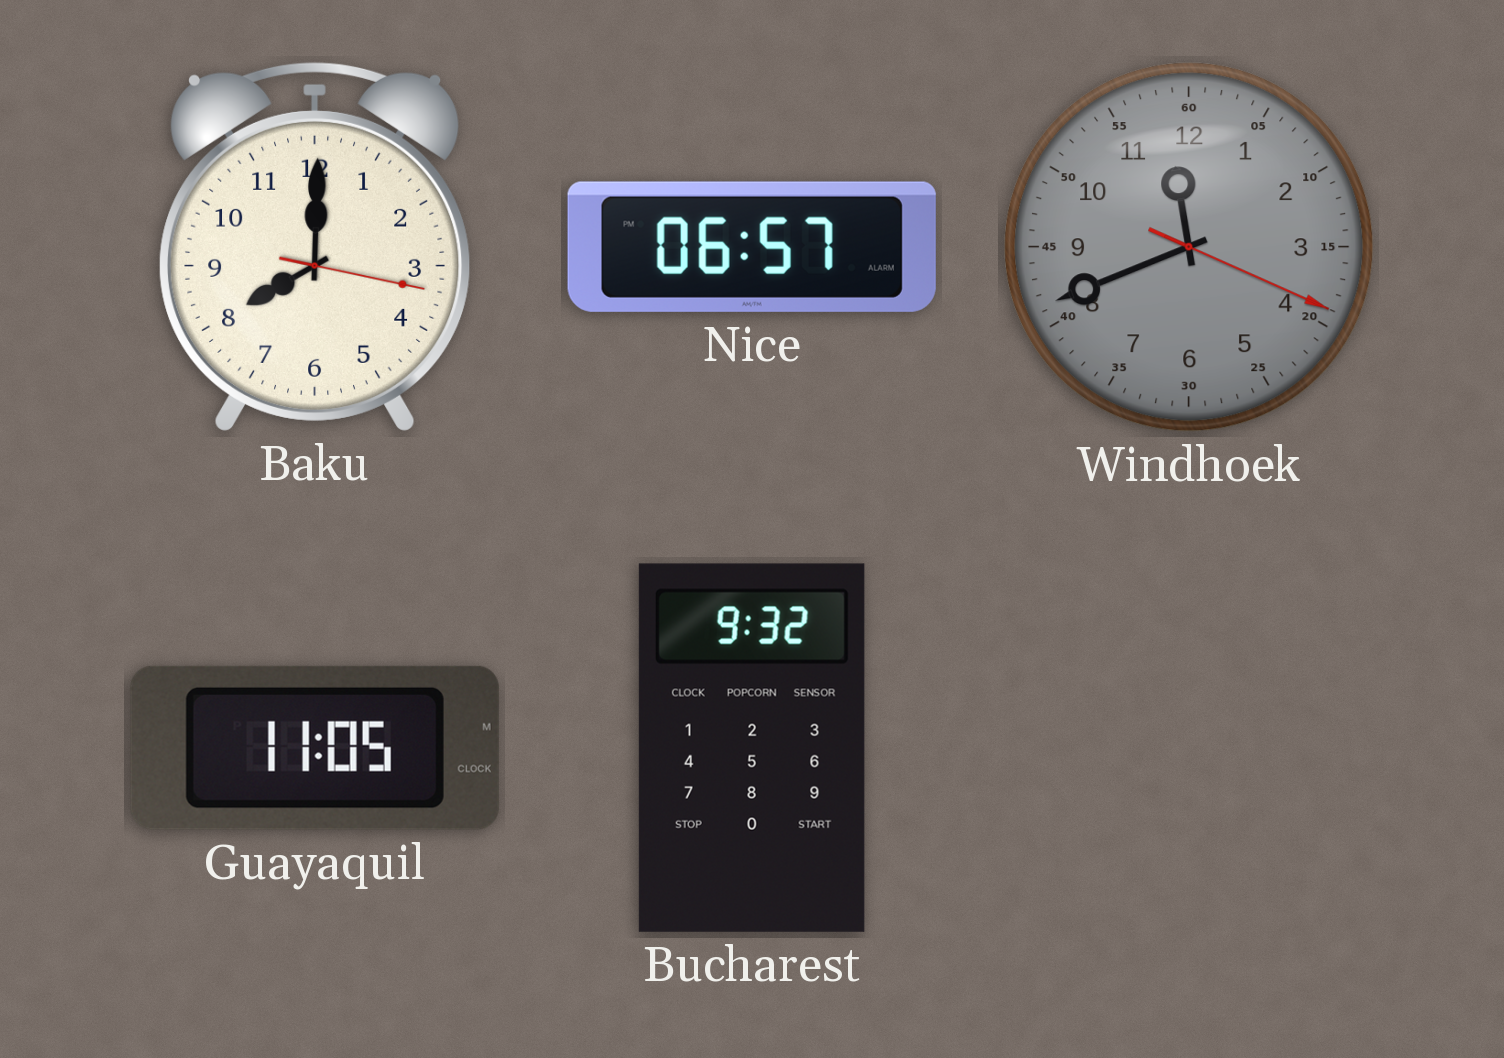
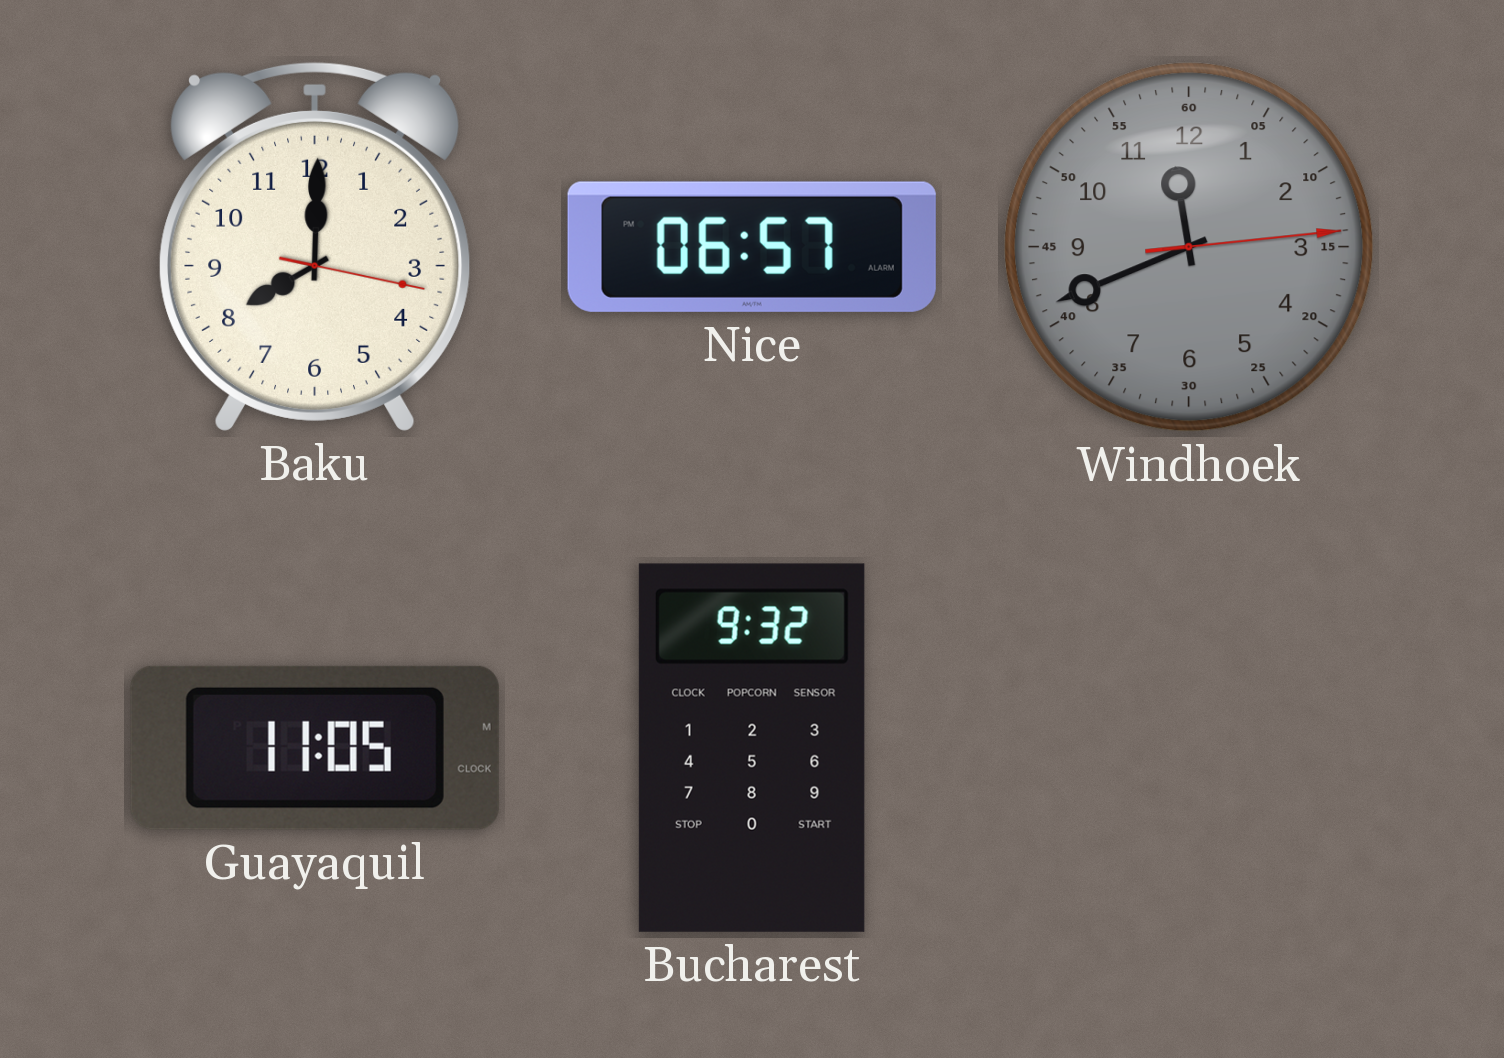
Windhoek: 11:41:19 -> 11:41:14 (1189, 247)
